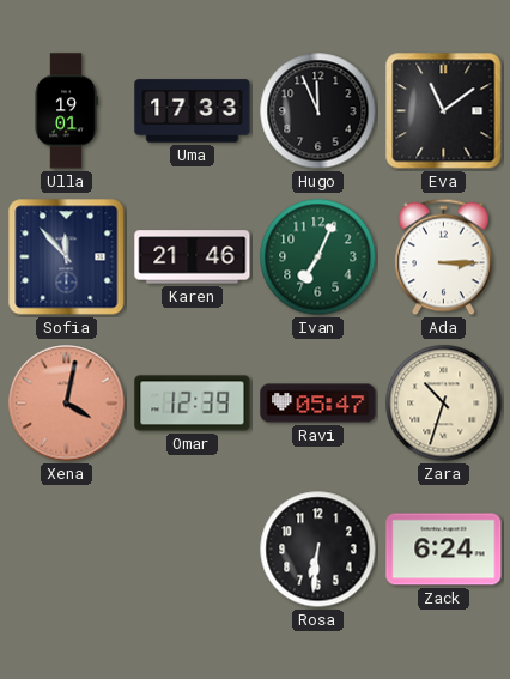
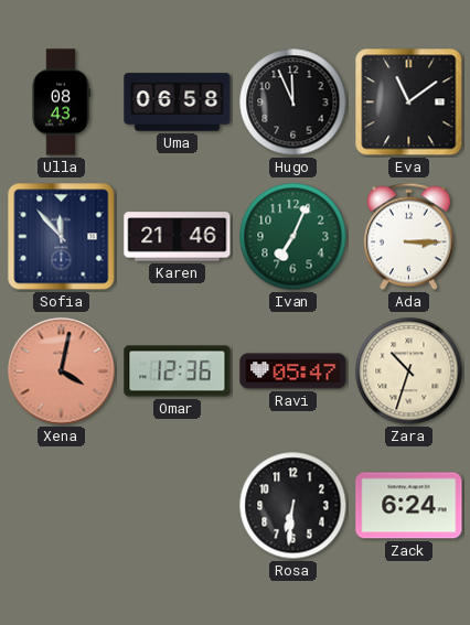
Ulla: 19:01 -> 08:43 (61, 103)
Uma: 17:33 -> 06:58 (178, 103)
Omar: 12:39 -> 12:36 (178, 371)
